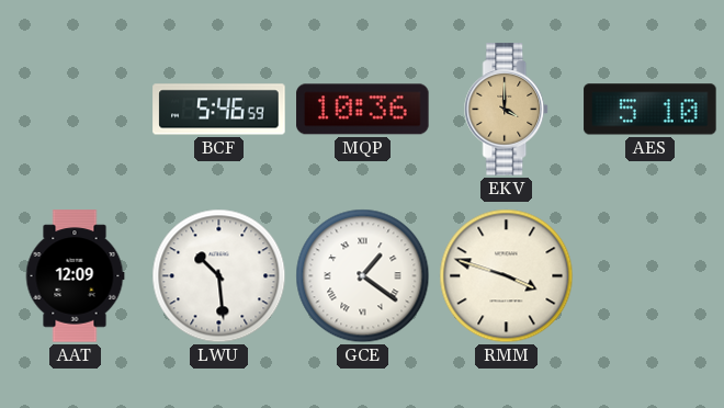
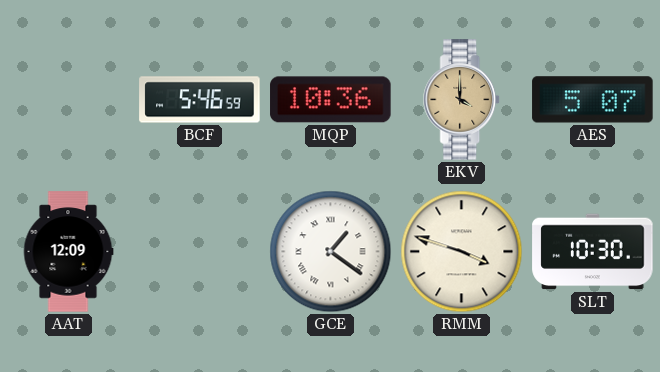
AES: 5:10 -> 5:07 (593, 100)
LWU: 10:29 -> none (219, 276)
SLT: none -> 10:30 (593, 252)
